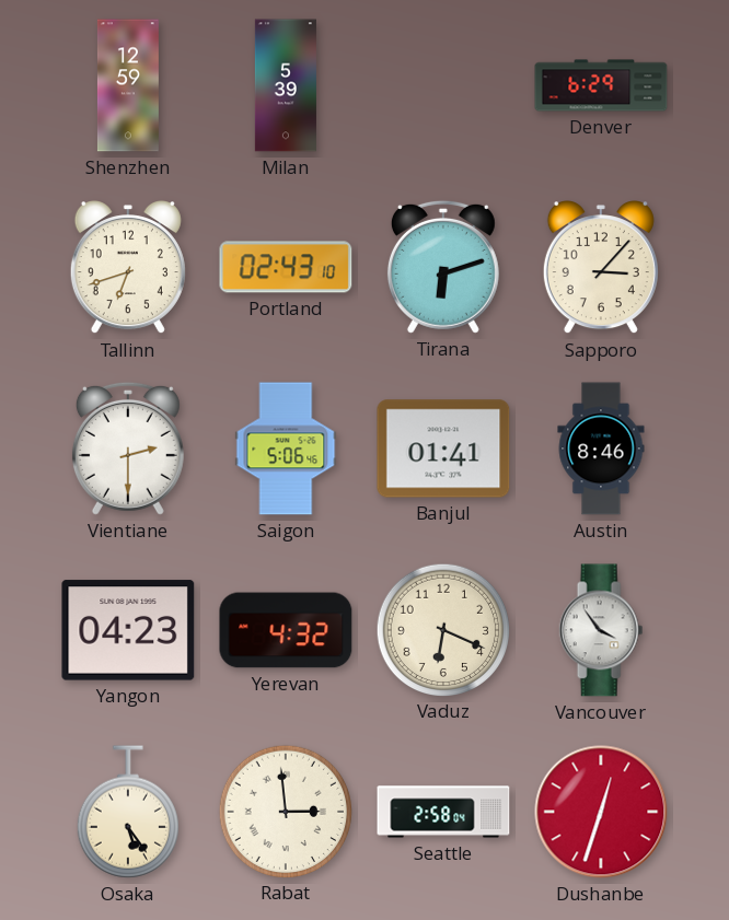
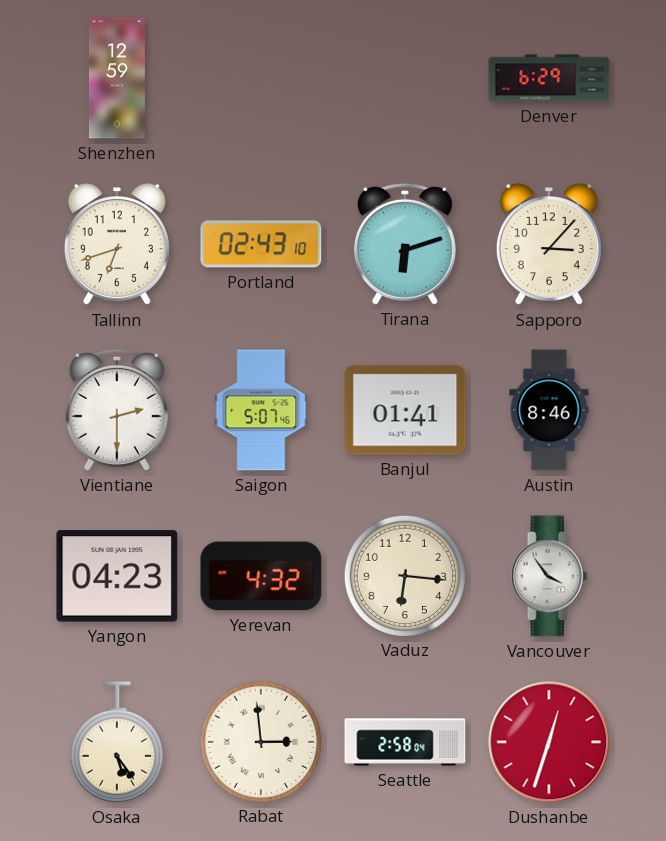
Milan: 5:39 -> none (286, 85)
Saigon: 5:06 -> 5:07 (261, 410)
Vaduz: 6:19 -> 6:16 (404, 575)
